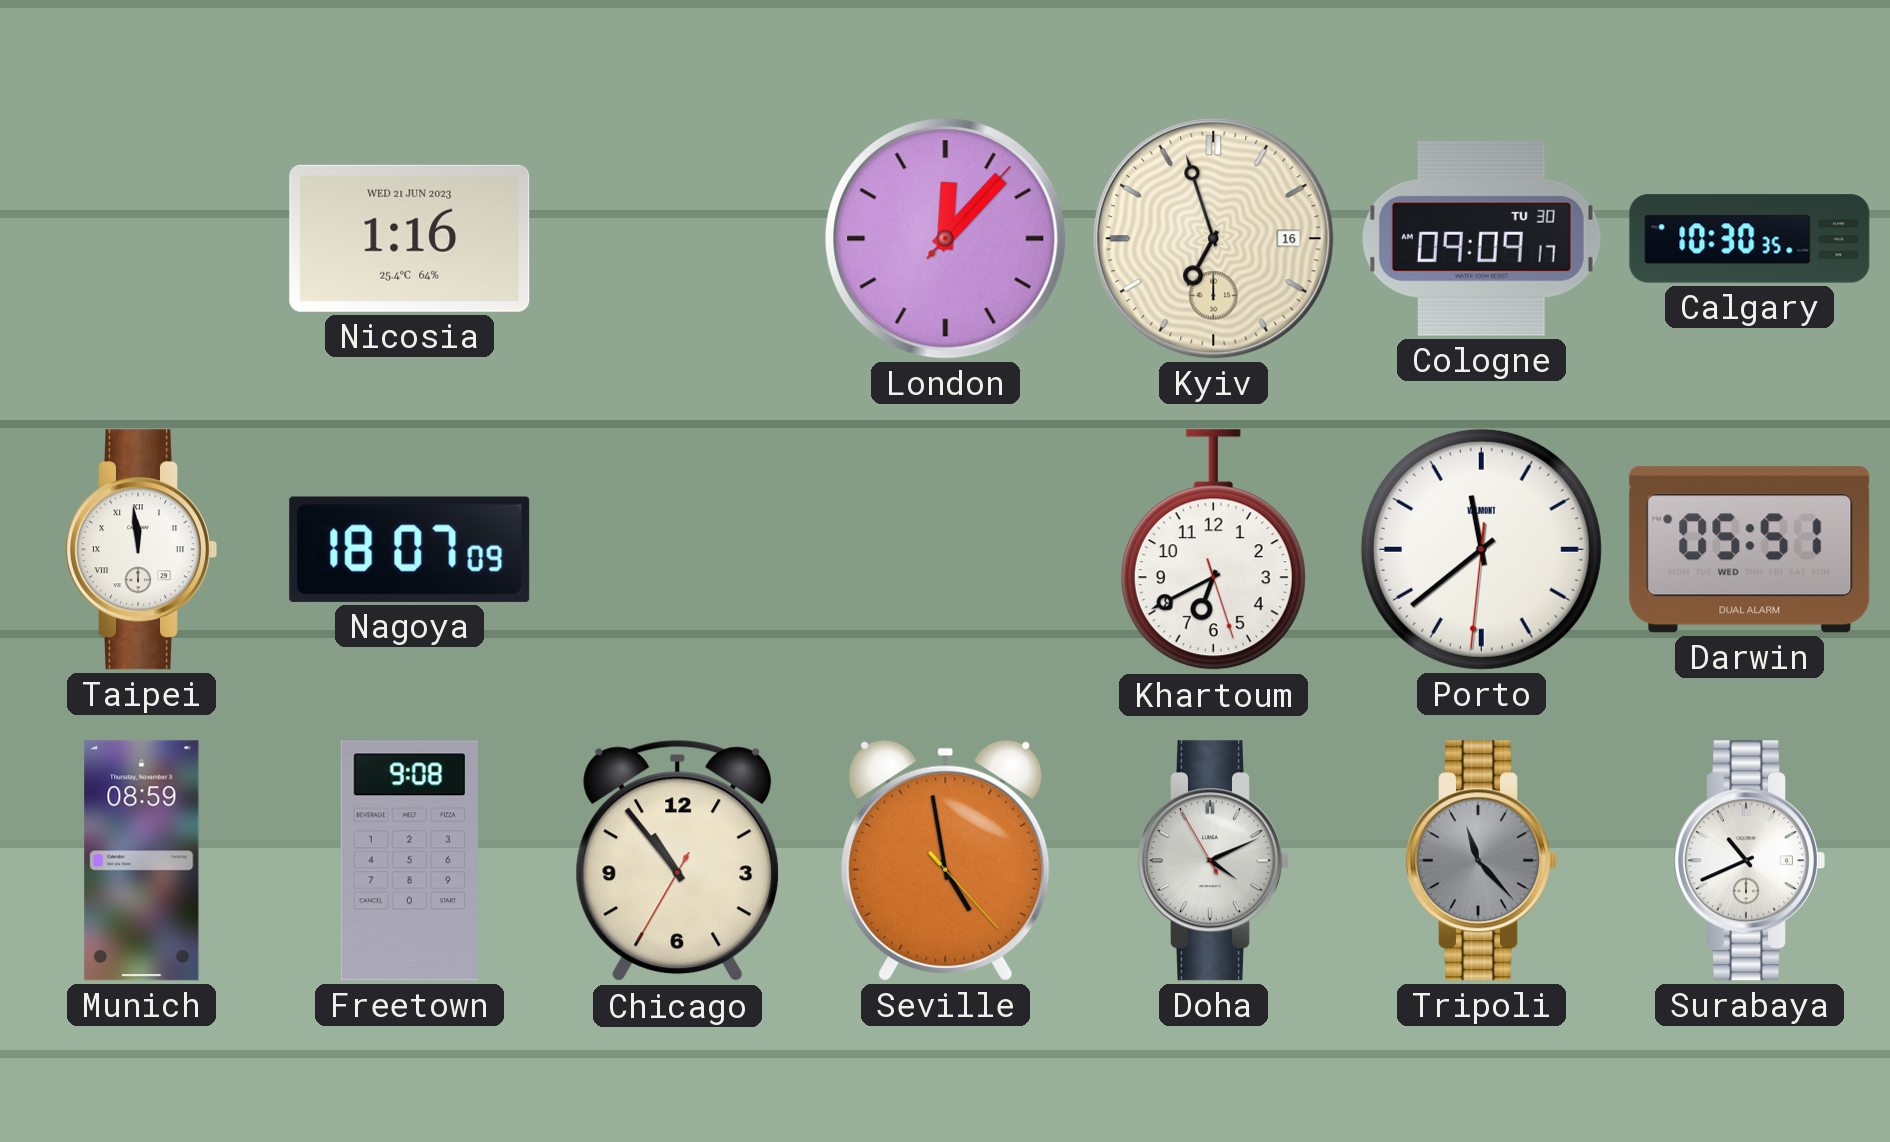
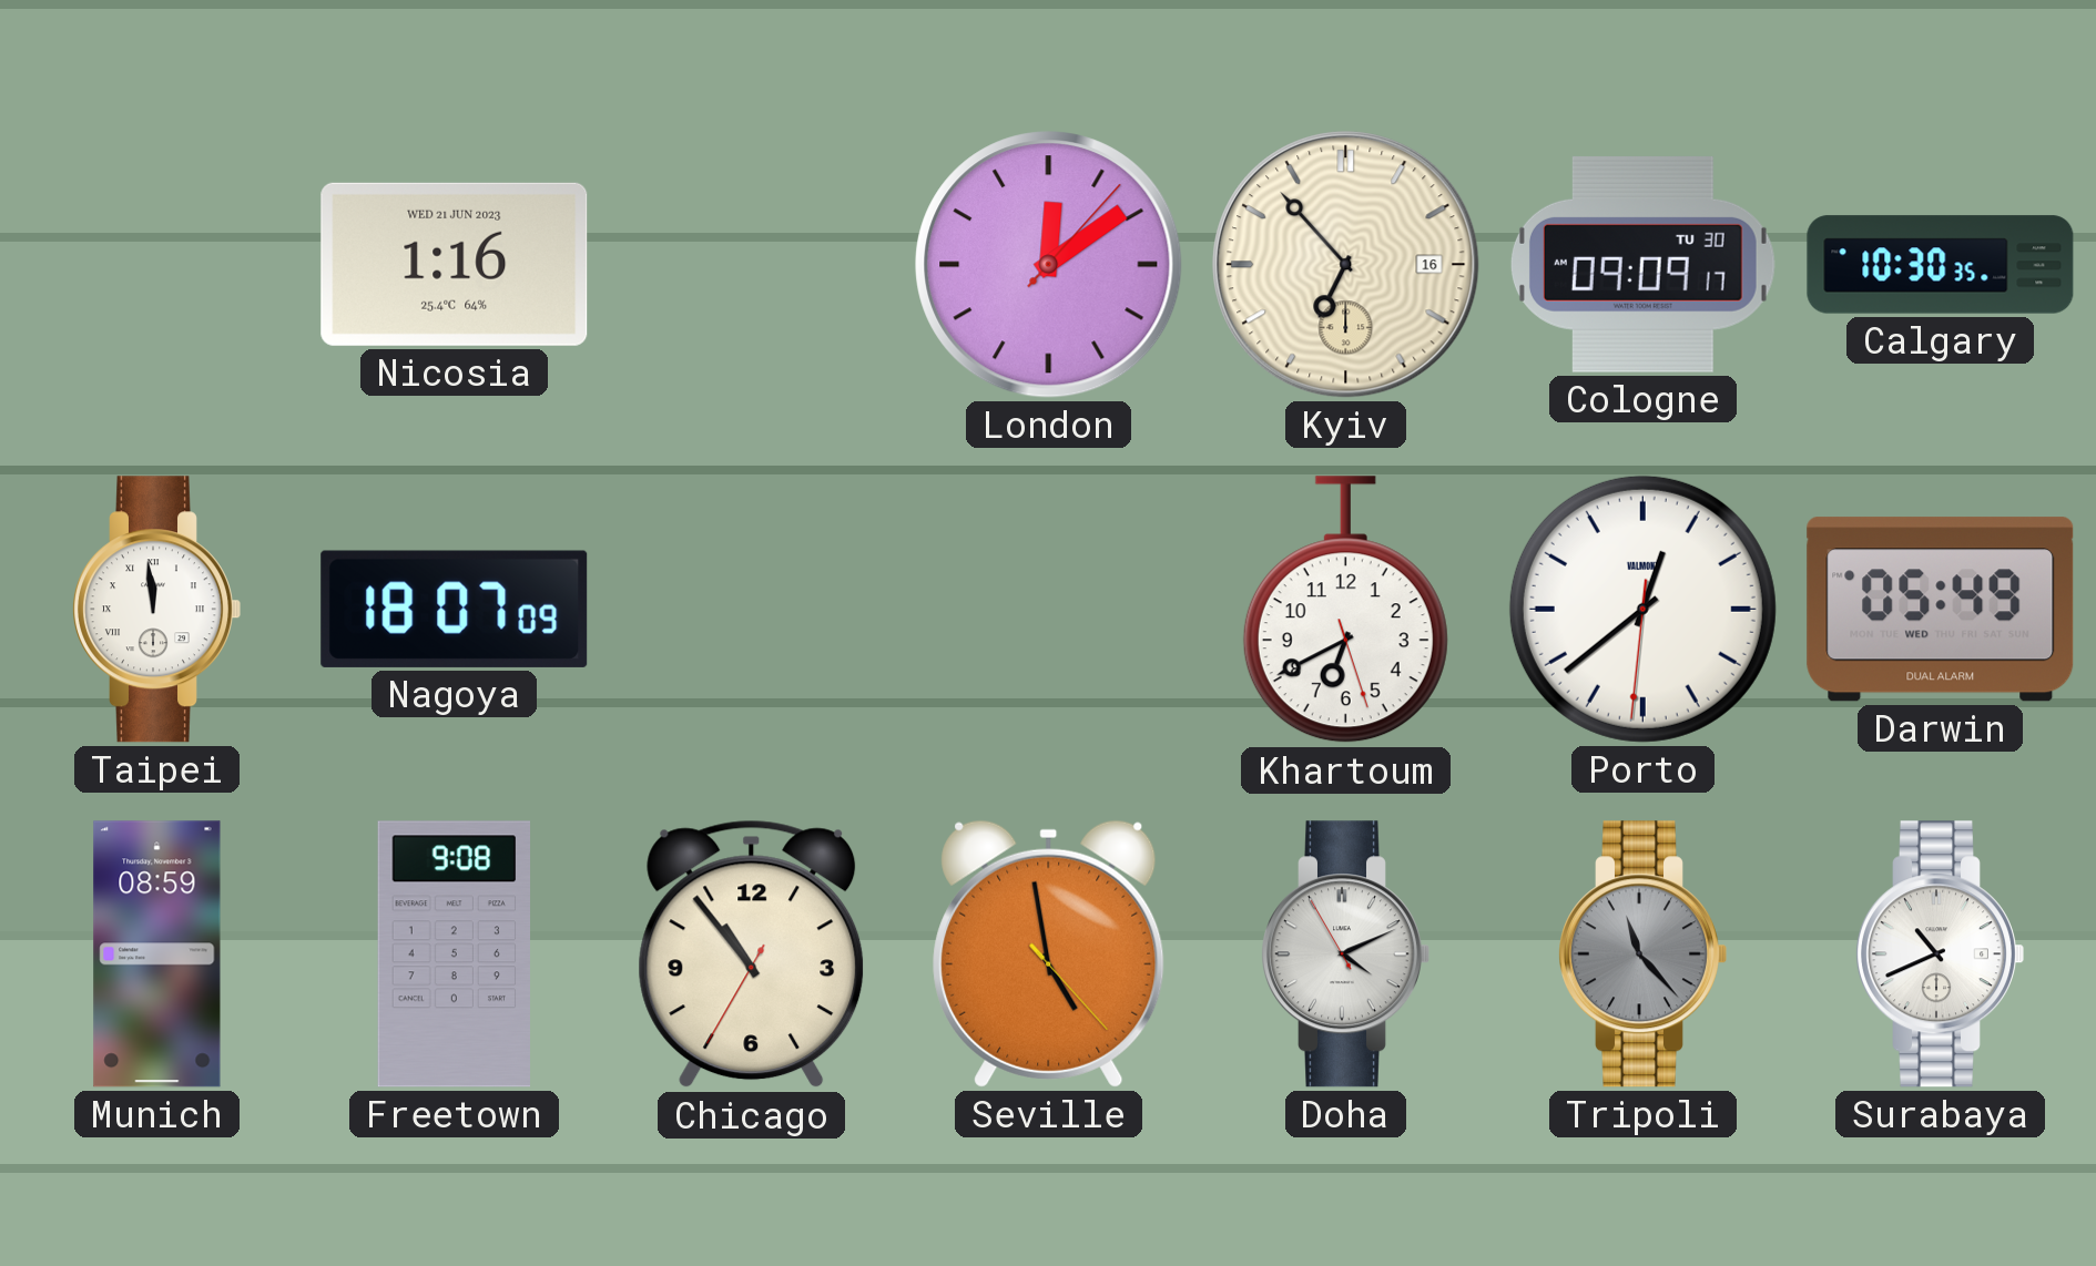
London: 12:07 -> 12:09 (1049, 265)
Kyiv: 6:57 -> 6:53 (1346, 265)
Porto: 11:38 -> 12:38 (1642, 609)
Darwin: 05:51 -> 05:49 (1941, 610)
